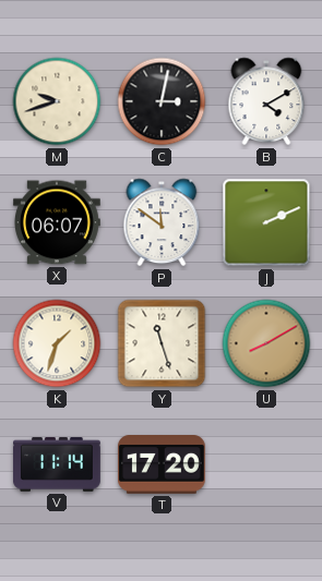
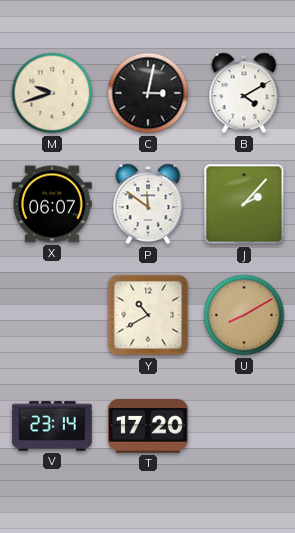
J: 2:11 -> 2:07 (244, 204)
K: 1:33 -> none (57, 343)
Y: 11:27 -> 10:40 (148, 315)
V: 11:14 -> 23:14 (53, 426)
